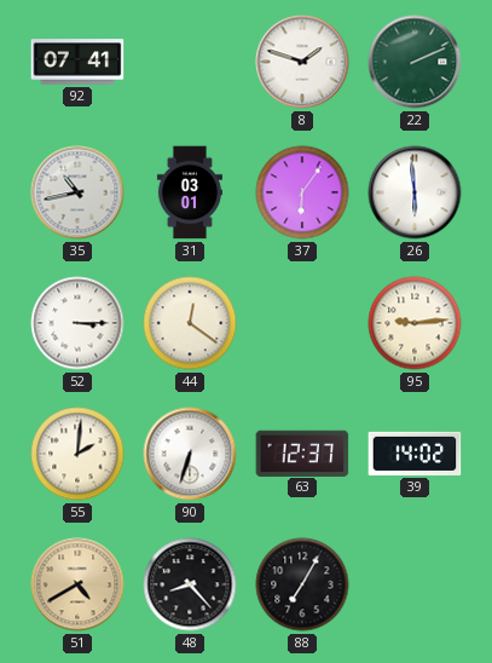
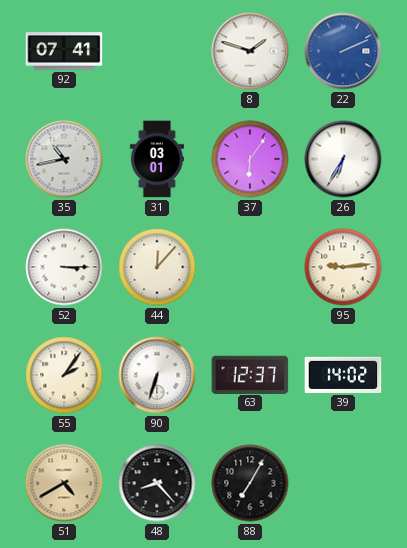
22 dial: green -> blue (343, 51)
26: 5:59 -> 6:35 (343, 159)
44: 12:21 -> 12:07 (157, 267)
55: 2:01 -> 2:06 (64, 375)
